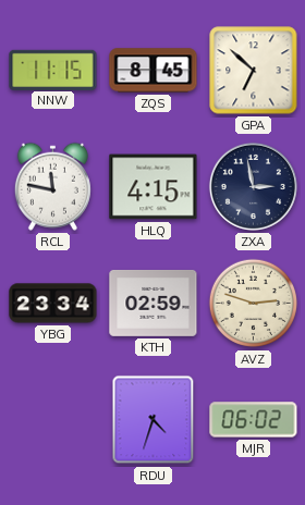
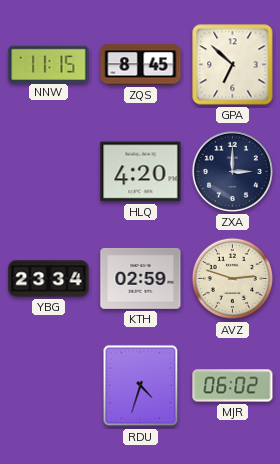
RCL: 11:47 -> none (52, 186)
HLQ: 4:15 -> 4:20 (141, 172)
ZXA: 2:58 -> 3:00 (232, 171)
